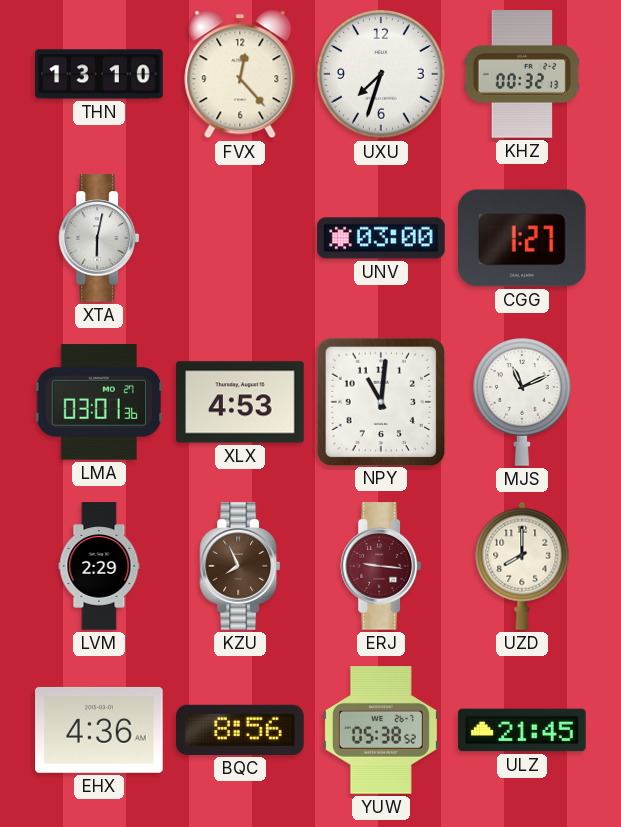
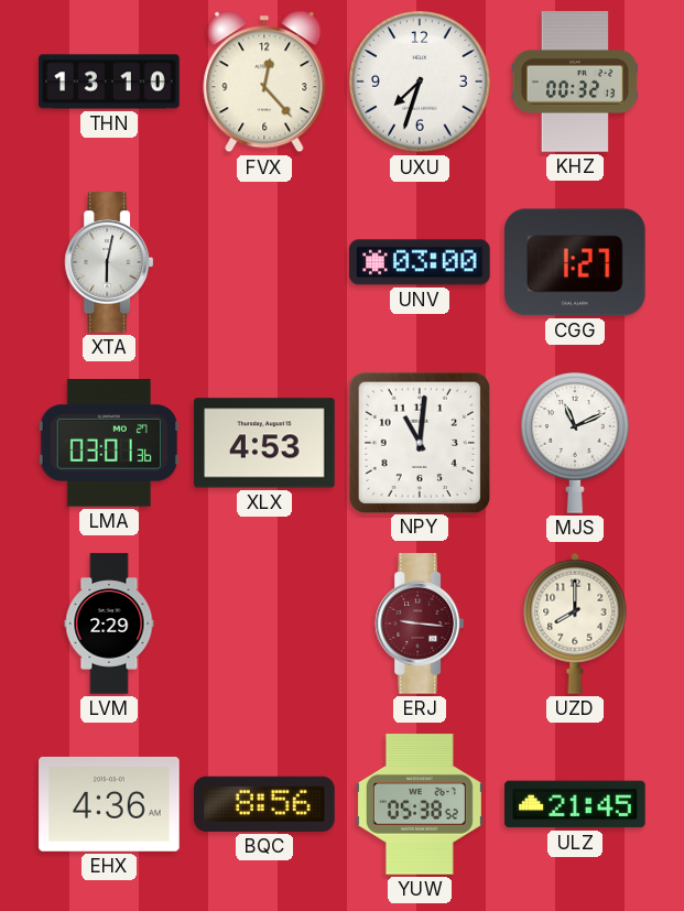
KZU: 7:56 -> none (239, 566)
